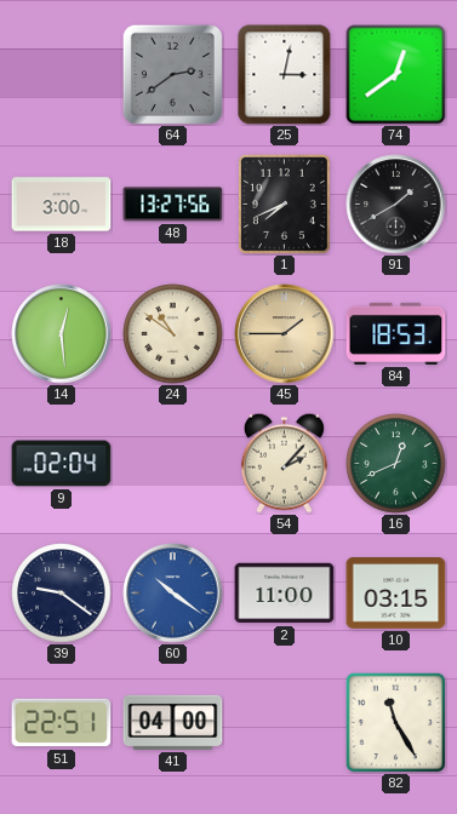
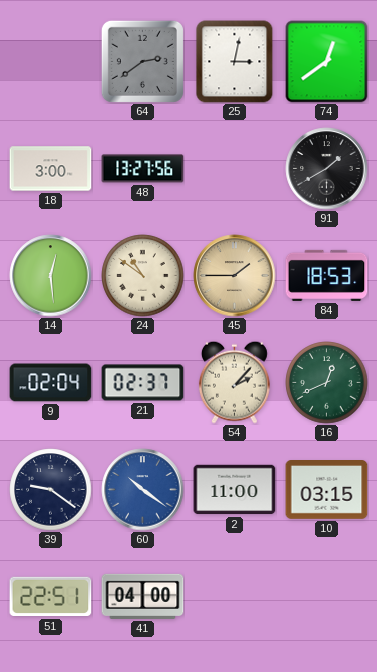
1: 7:41 -> none (284, 203)
21: none -> 02:37 (143, 383)
82: 11:25 -> none (395, 722)
